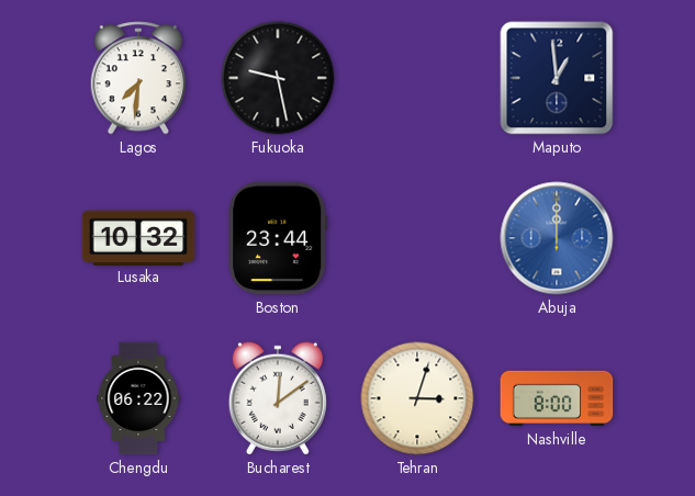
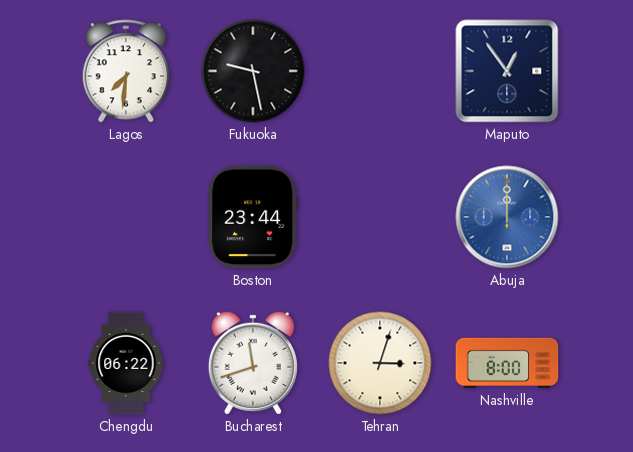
Maputo: 12:59 -> 12:54 (507, 71)
Lusaka: 10:32 -> none (138, 237)
Bucharest: 12:09 -> 11:42 (253, 363)
